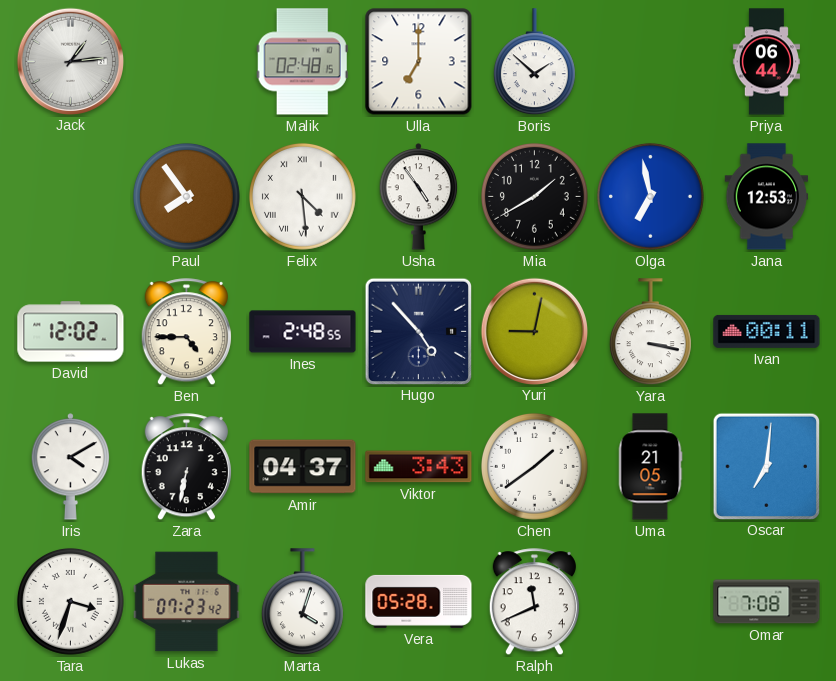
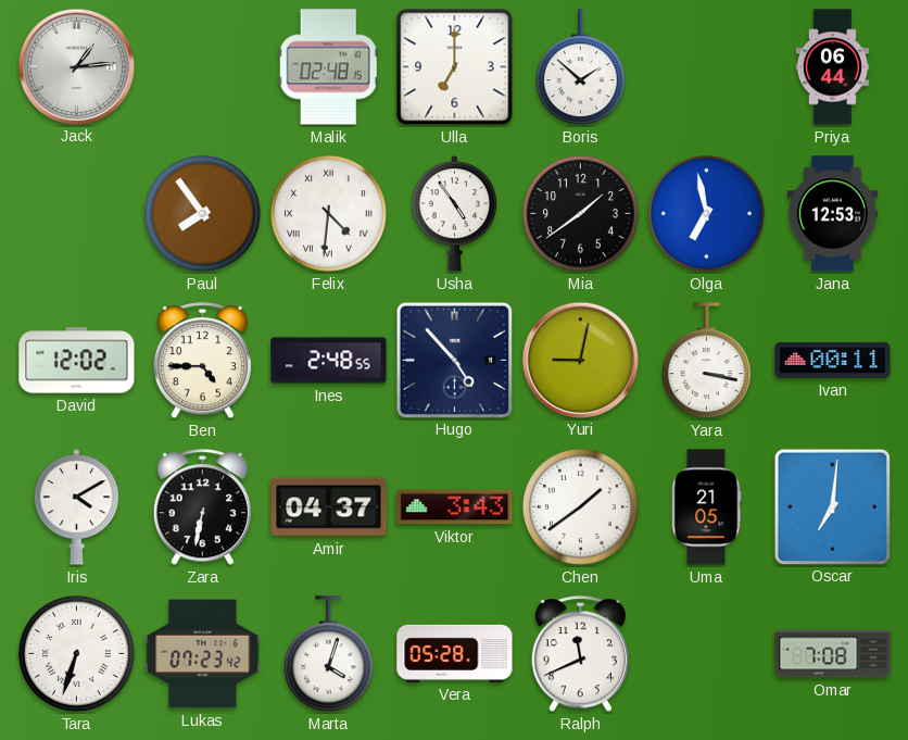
Felix: 4:29 -> 4:31 (328, 213)
Mia: 1:40 -> 1:39 (580, 213)
Tara: 3:33 -> 6:33 (76, 653)
